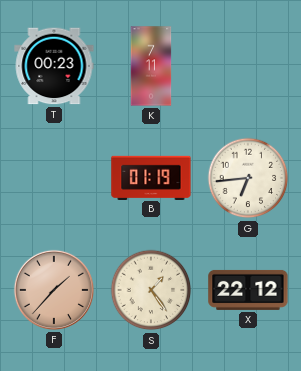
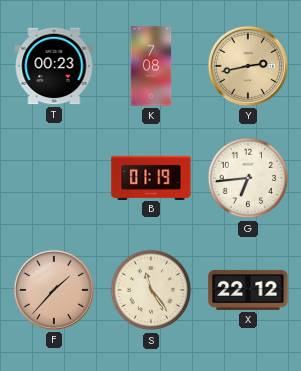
K: 7:11 -> 7:08 (151, 66)
Y: none -> 2:43 (248, 66)
S: 1:24 -> 11:24 (151, 290)
